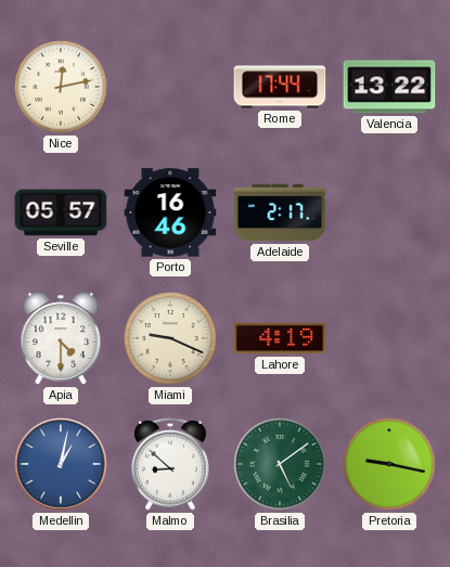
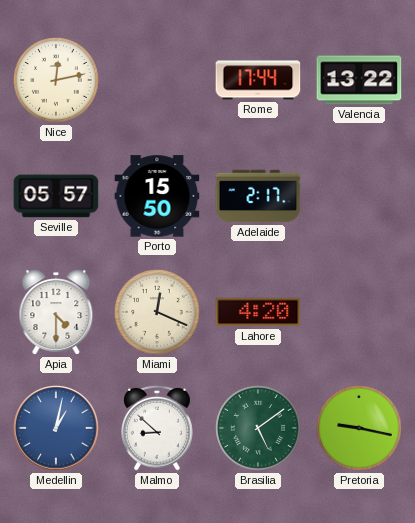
Porto: 16:46 -> 15:50 (157, 196)
Miami: 9:19 -> 12:19 (158, 313)
Lahore: 4:19 -> 4:20 (258, 312)
